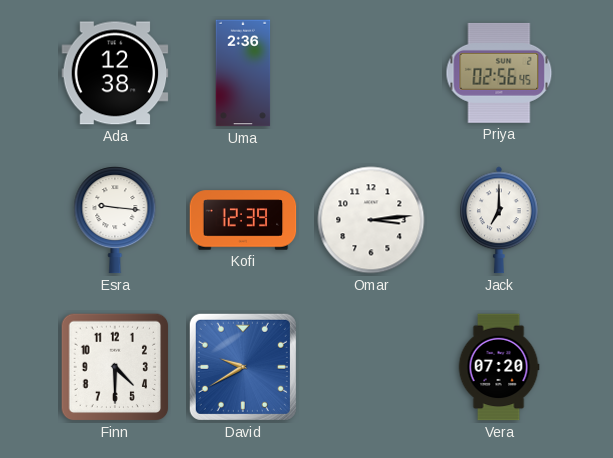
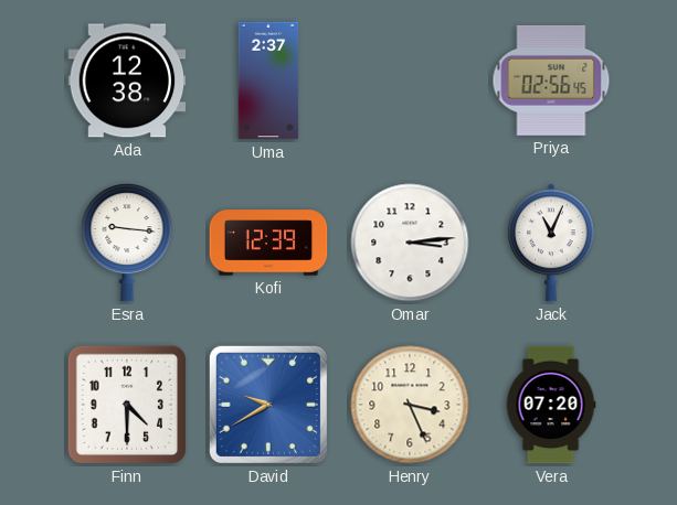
Uma: 2:36 -> 2:37 (268, 80)
Jack: 7:00 -> 11:04 (552, 243)
Henry: none -> 3:26 (410, 405)
